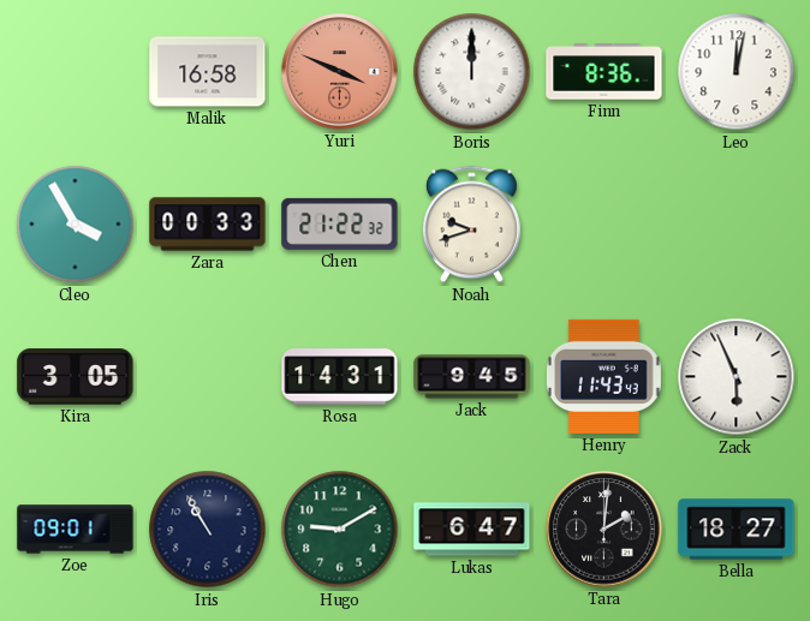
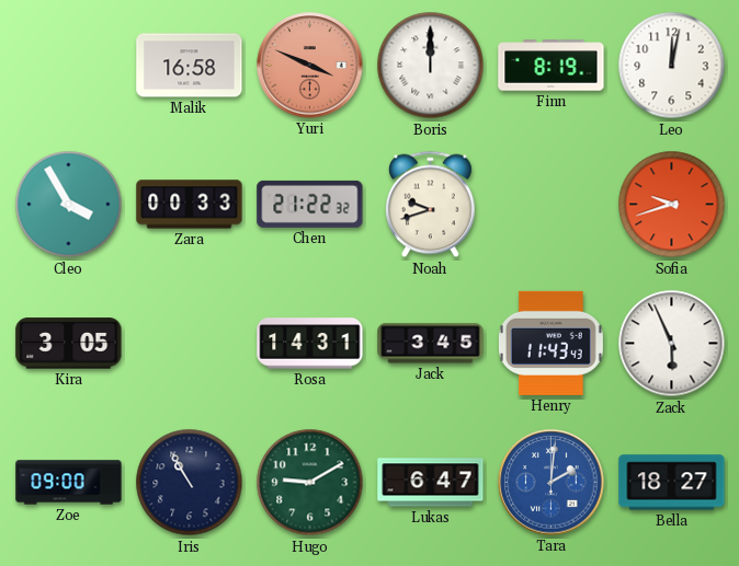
Finn: 8:36 -> 8:19 (552, 66)
Sofia: none -> 9:42 (672, 205)
Jack: 9:45 -> 3:45 (431, 344)
Zoe: 09:01 -> 09:00 (69, 483)
Tara dial: black -> blue (552, 483)
